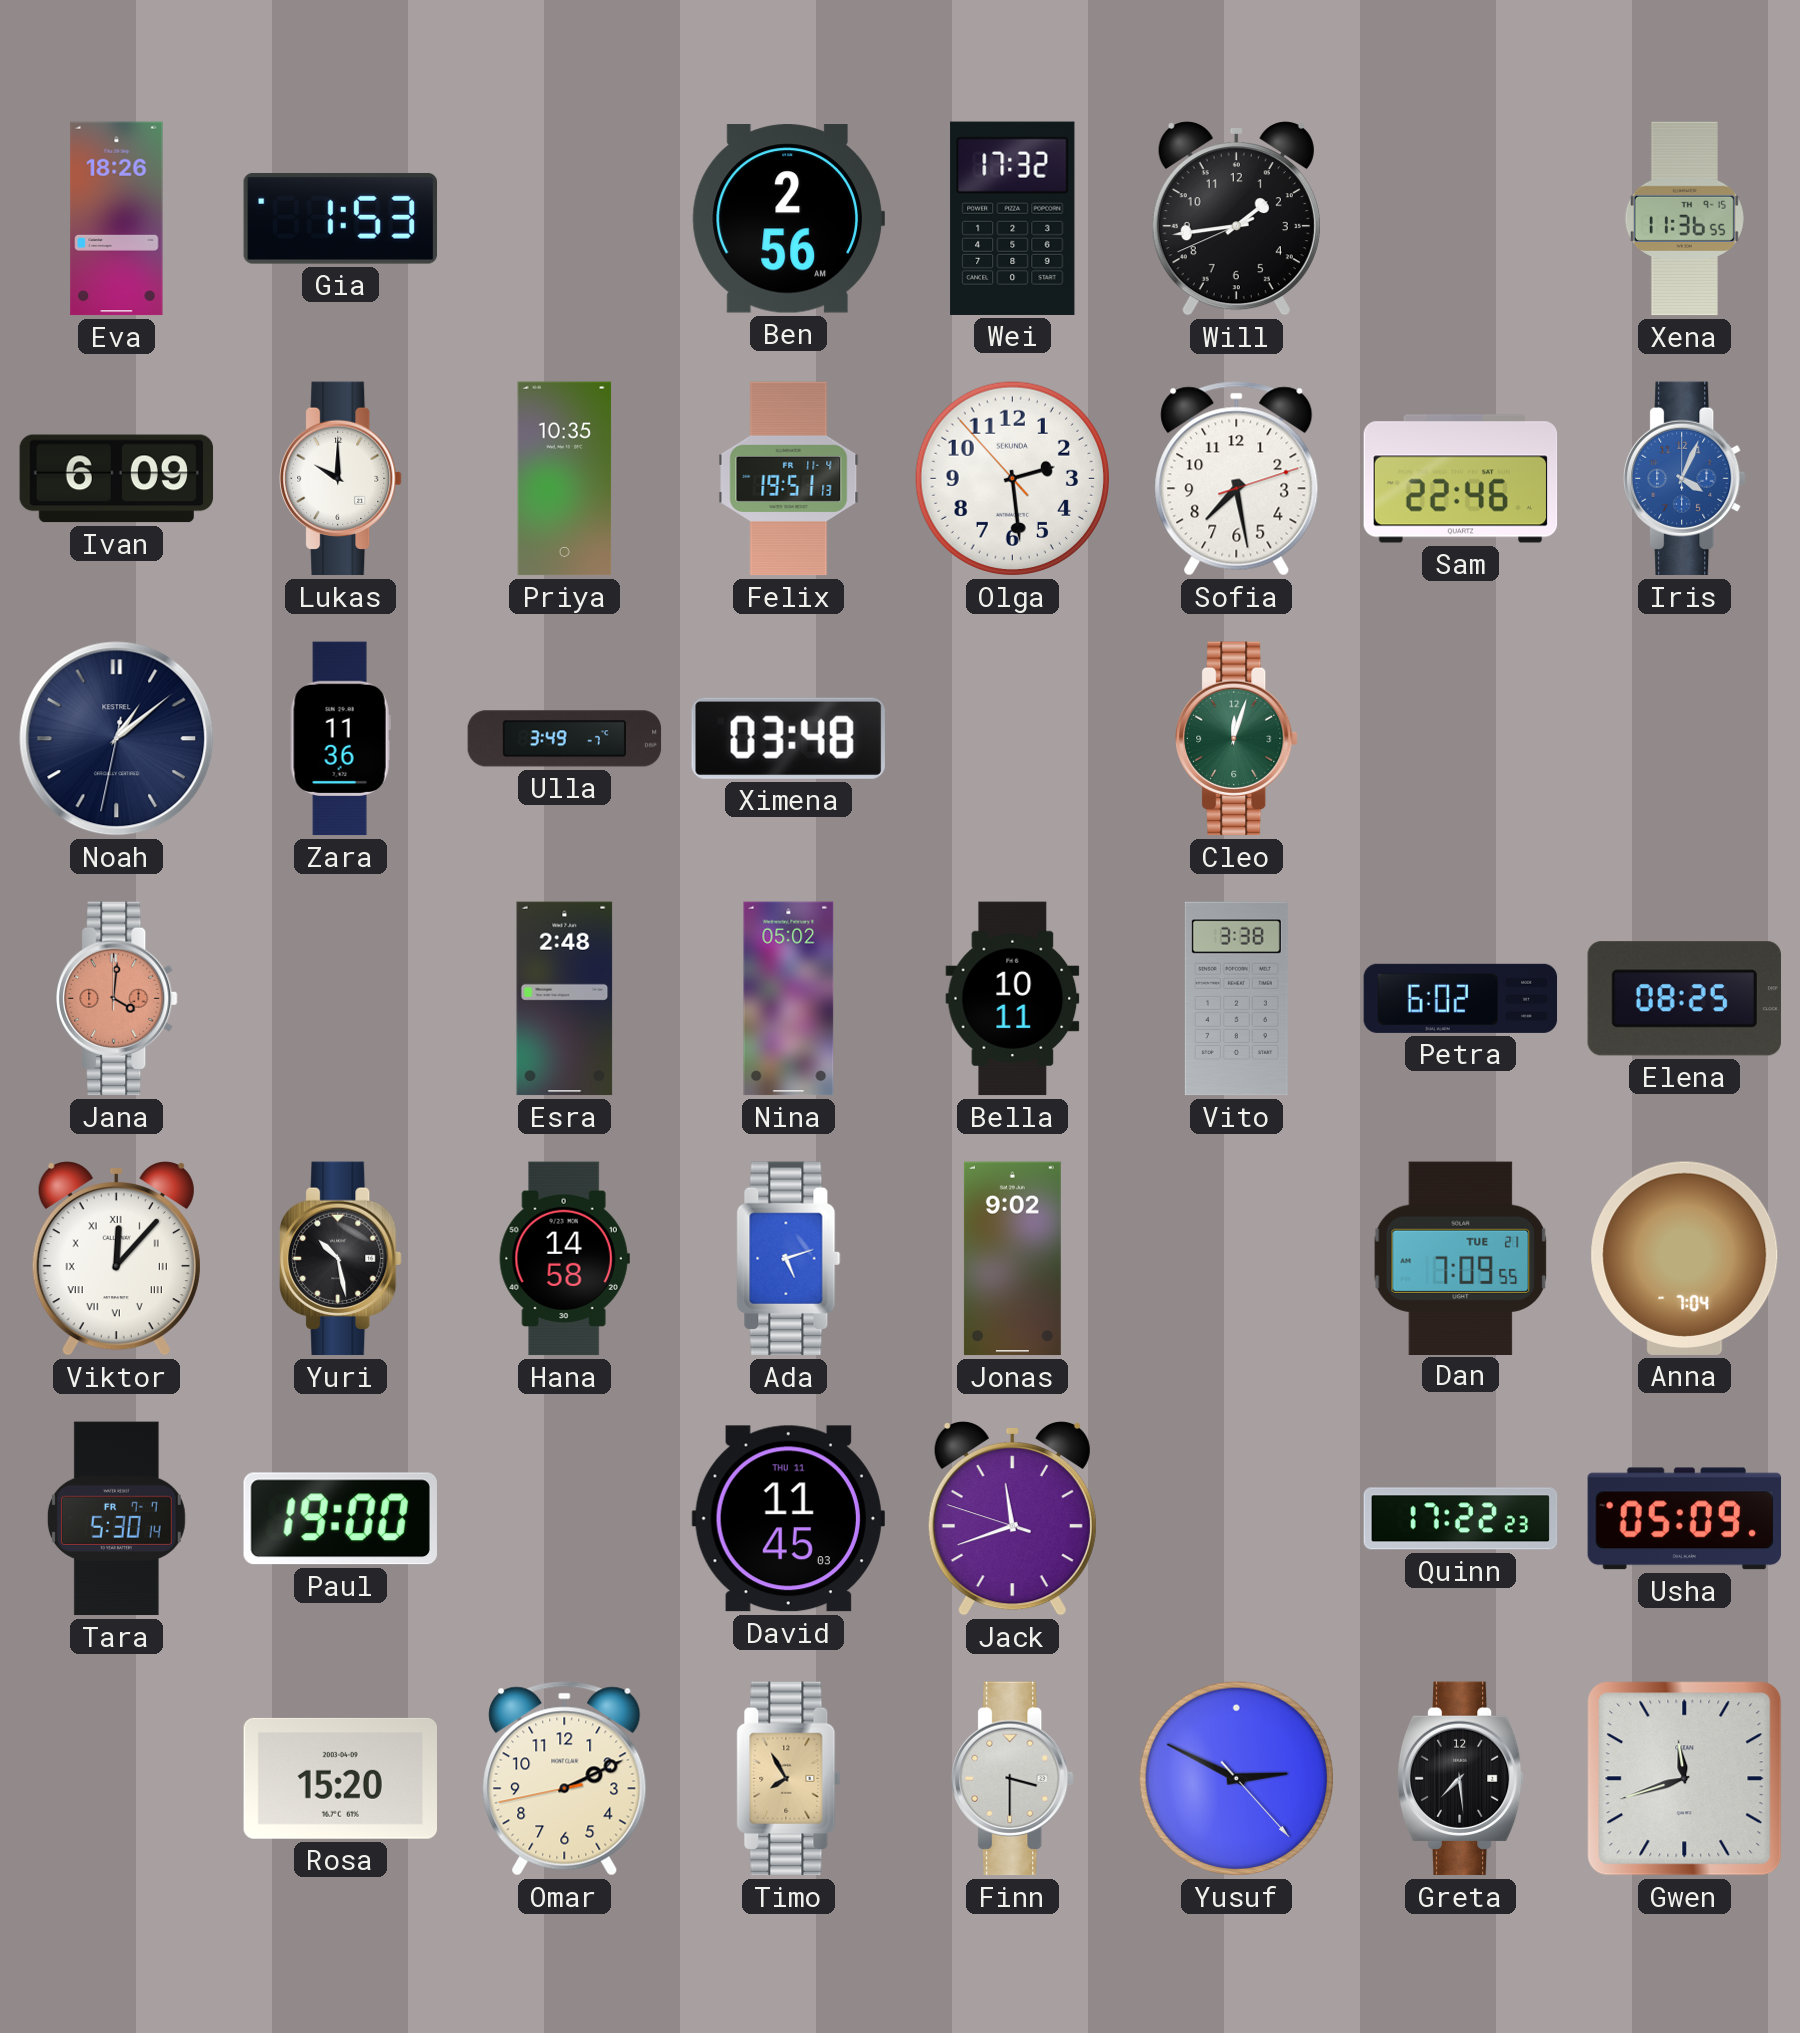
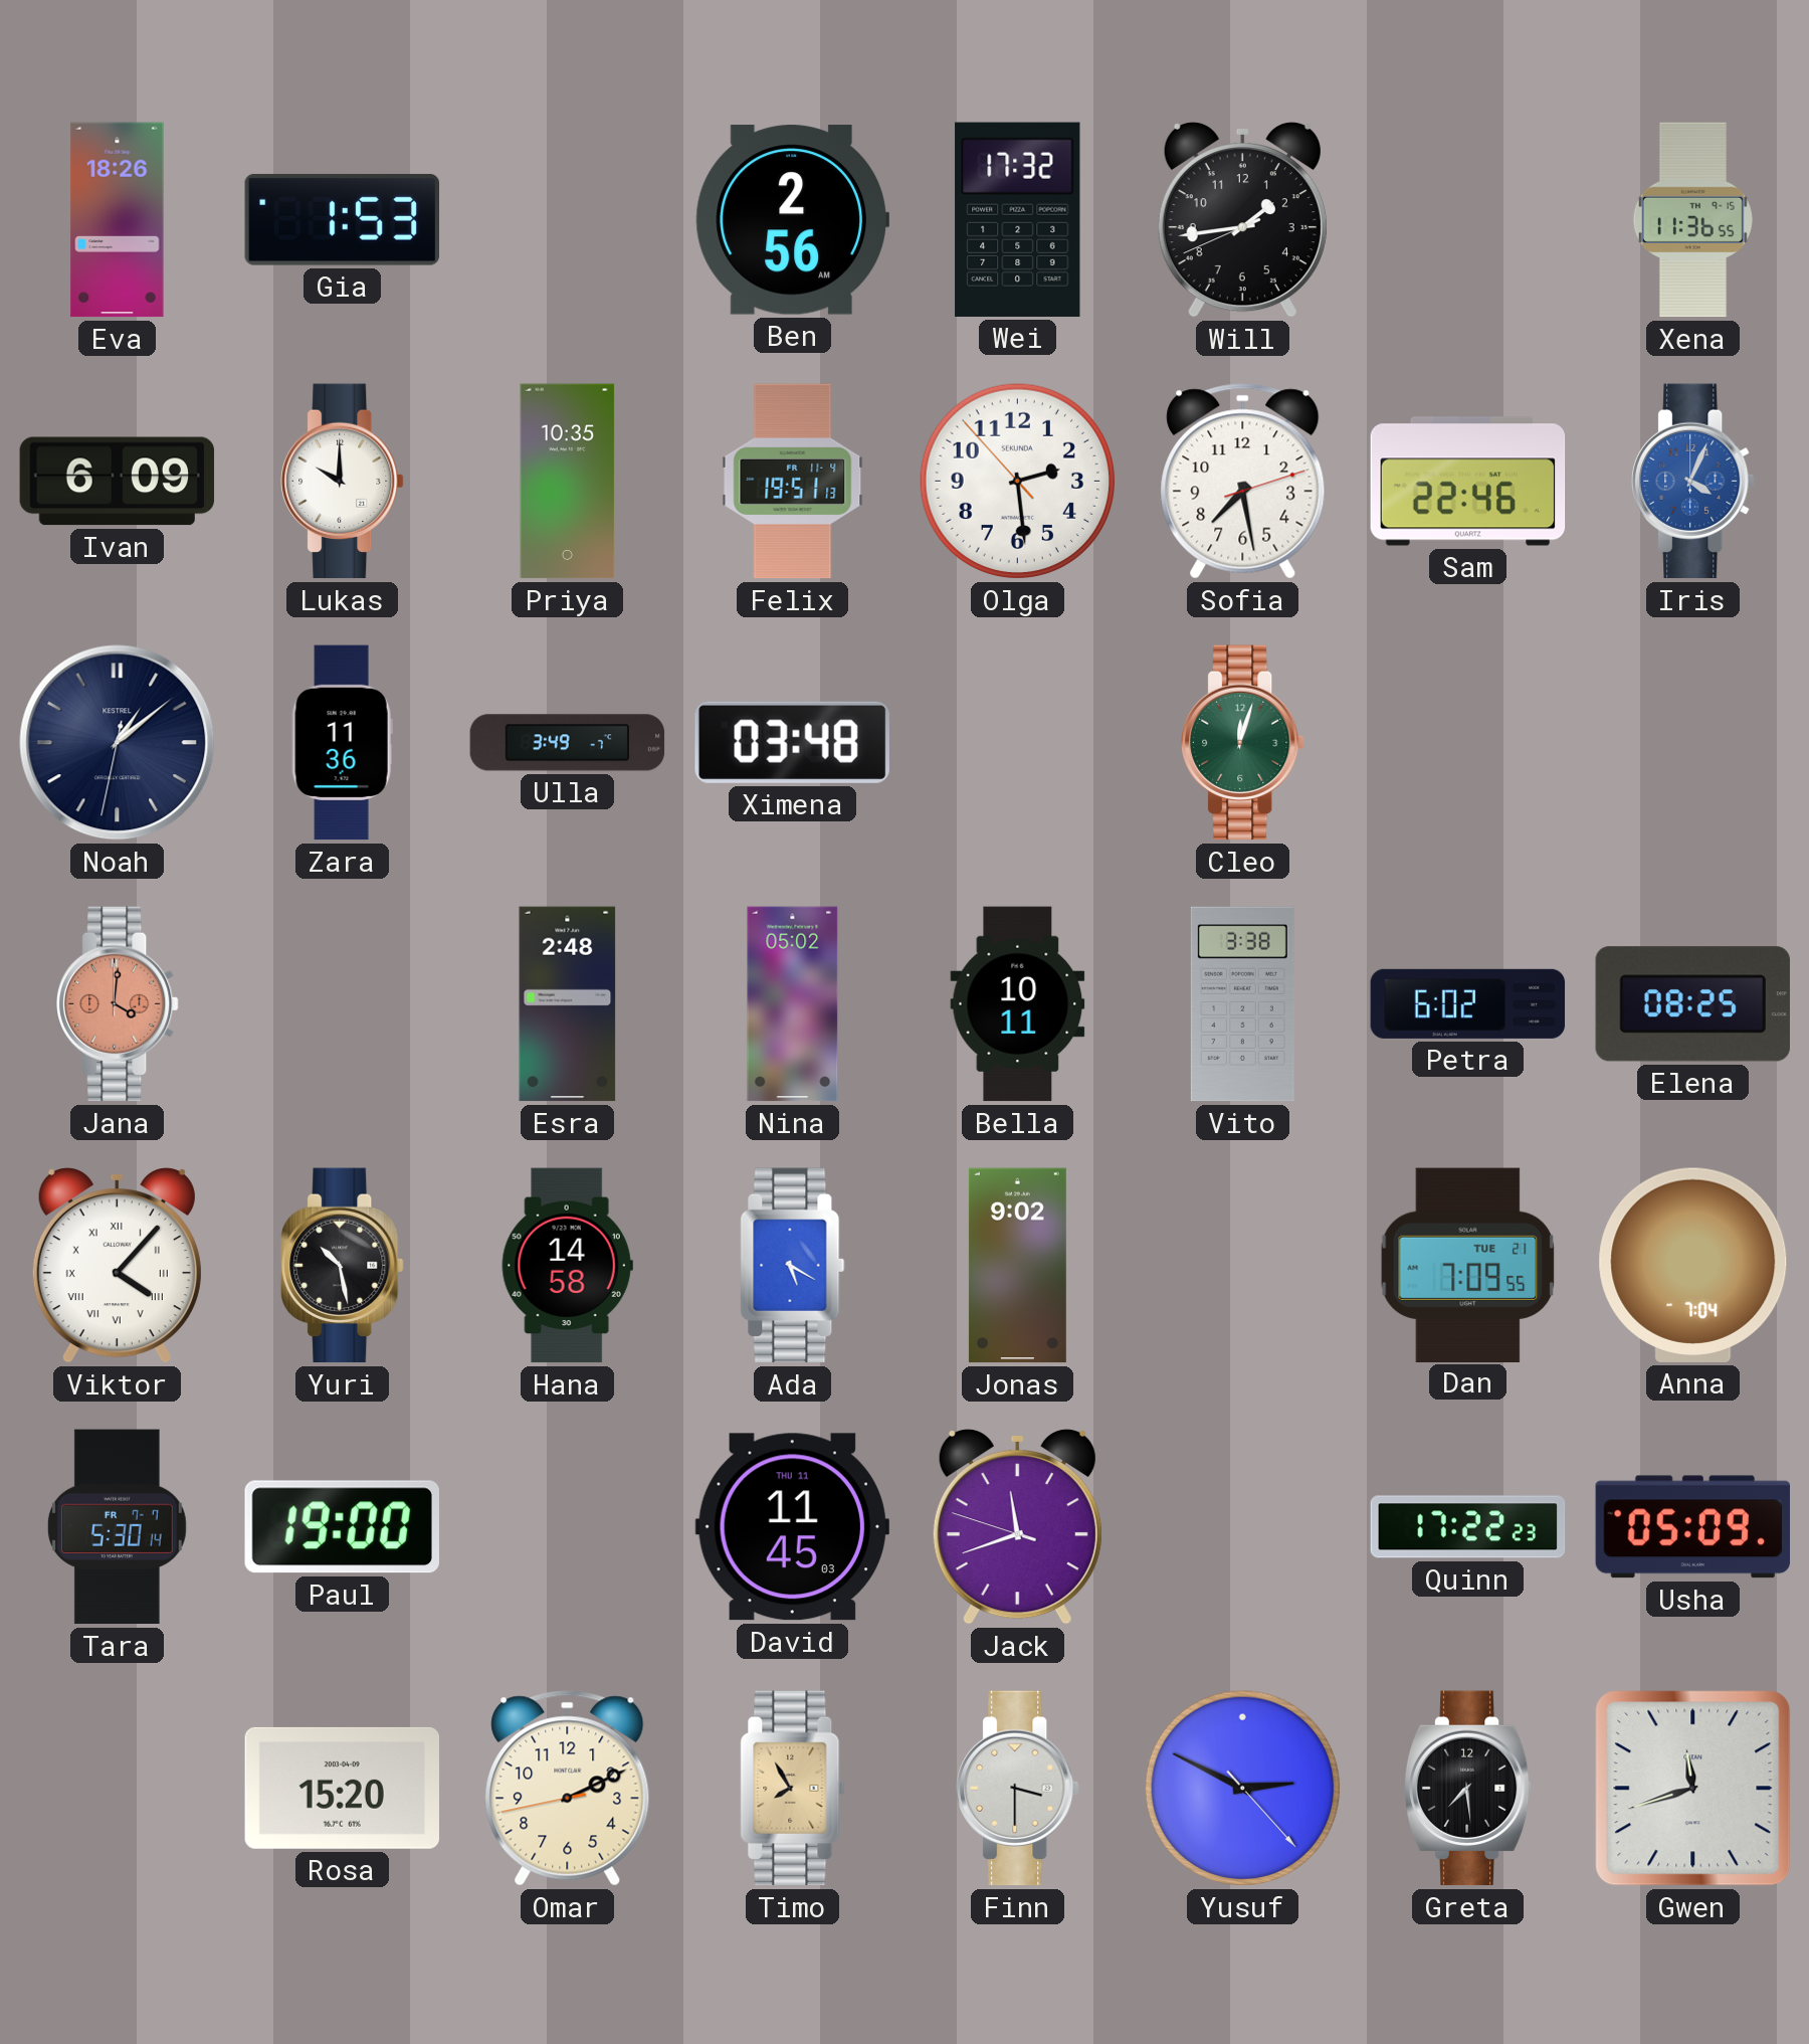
Viktor: 12:07 -> 4:07 (117, 1266)
Ada: 5:12 -> 5:20 (793, 1266)
